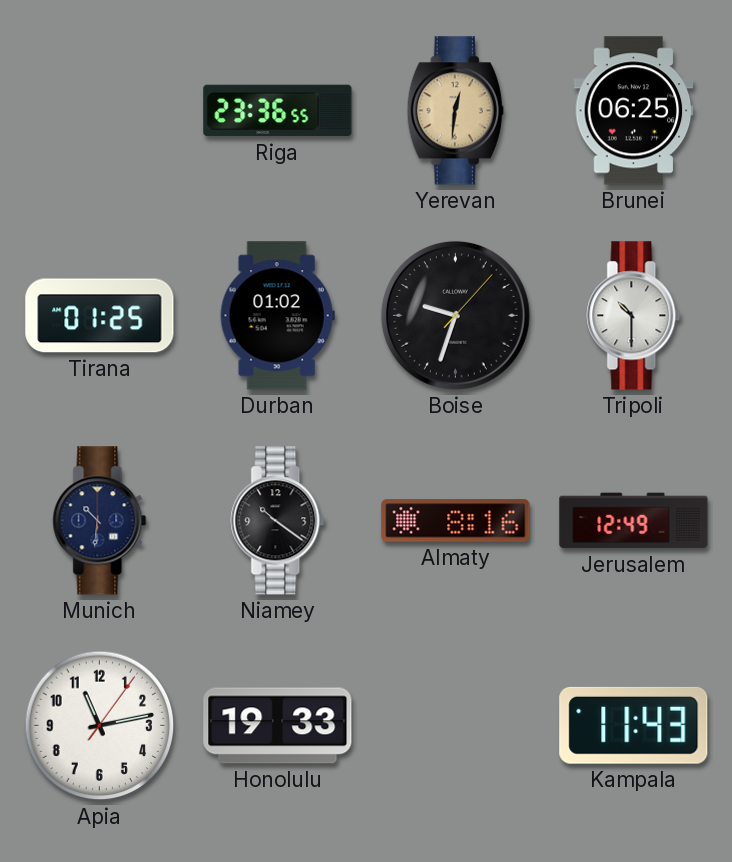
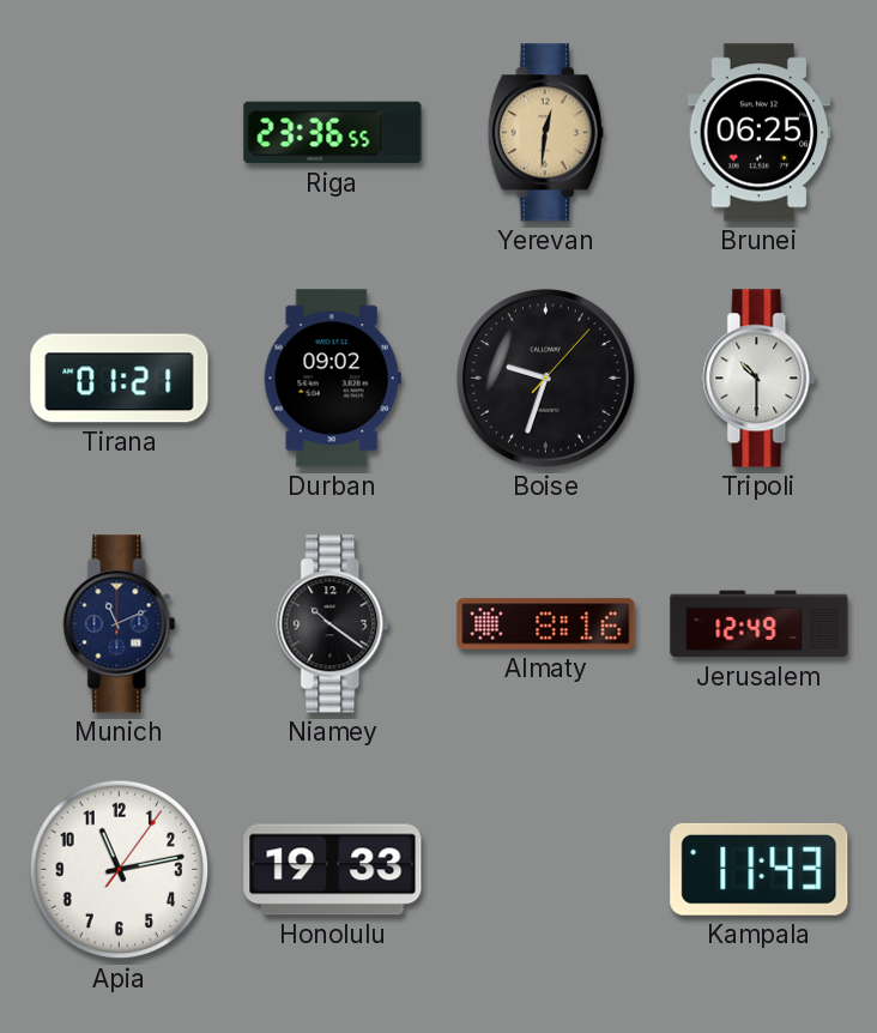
Tirana: 01:25 -> 01:21 (120, 379)
Durban: 01:02 -> 09:02 (332, 379)
Munich: 10:31 -> 11:11 (120, 624)
